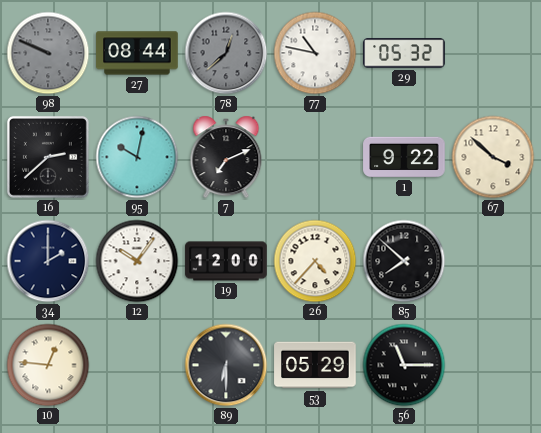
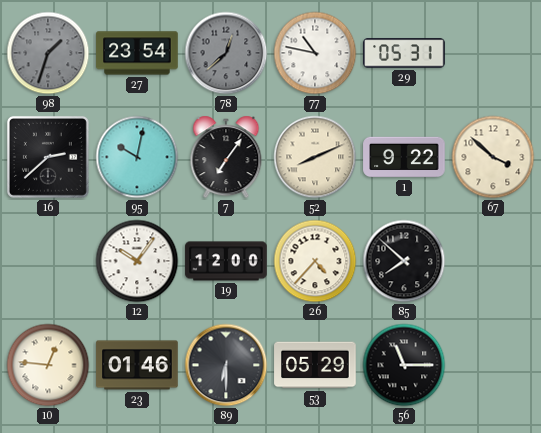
98: 9:49 -> 1:33 (48, 53)
27: 08:44 -> 23:54 (137, 53)
29: 05:32 -> 05:31 (404, 53)
7: 7:11 -> 7:06 (226, 157)
52: none -> 8:11 (315, 157)
34: 2:00 -> none (48, 261)
23: none -> 01:46 (137, 365)
